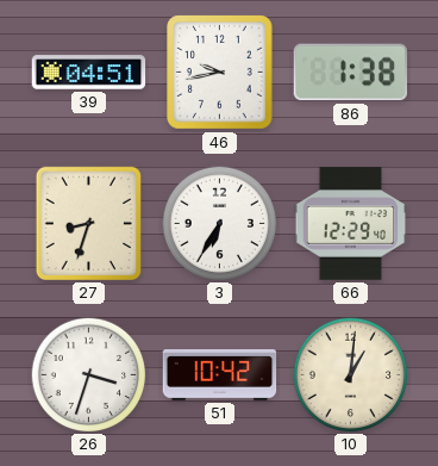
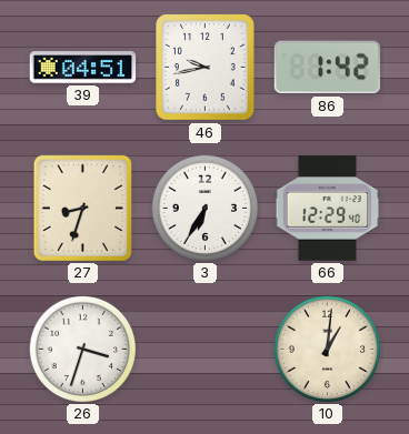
86: 1:38 -> 1:42 (327, 68)
51: 10:42 -> none (220, 375)
